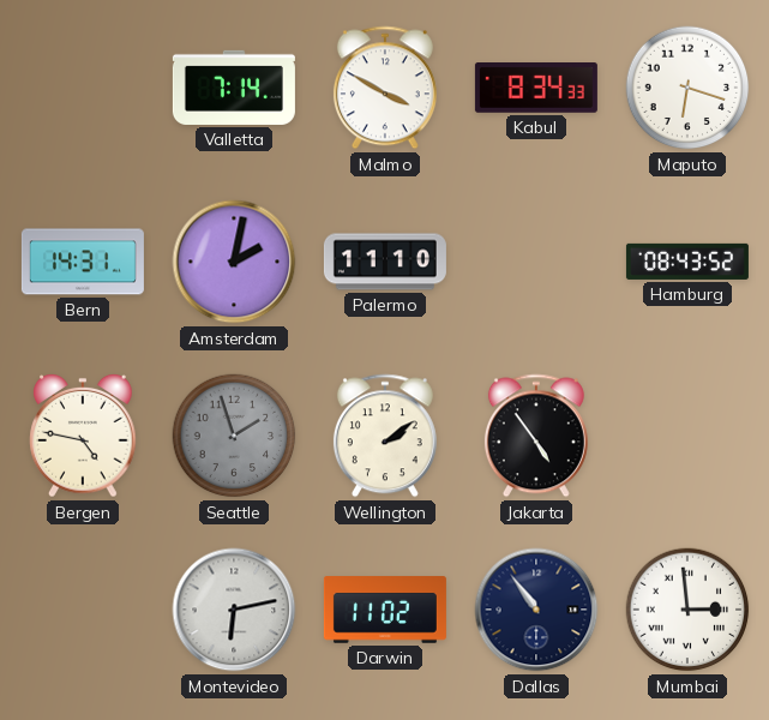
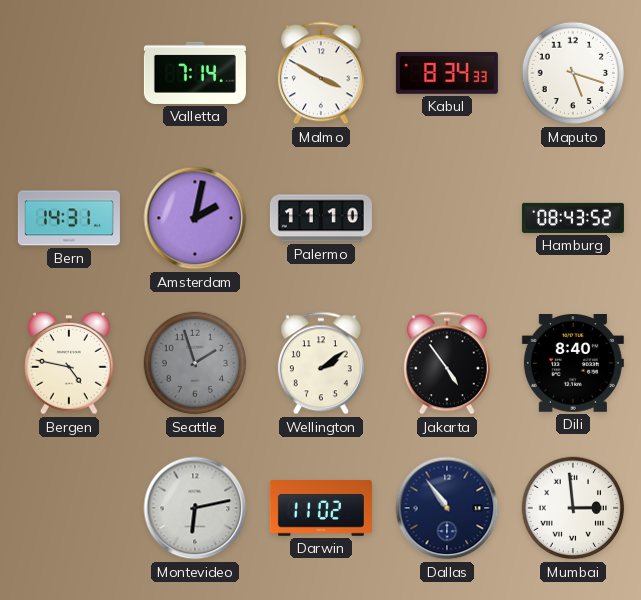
Maputo: 6:18 -> 5:18 (573, 73)
Dili: none -> 8:40 (573, 364)
